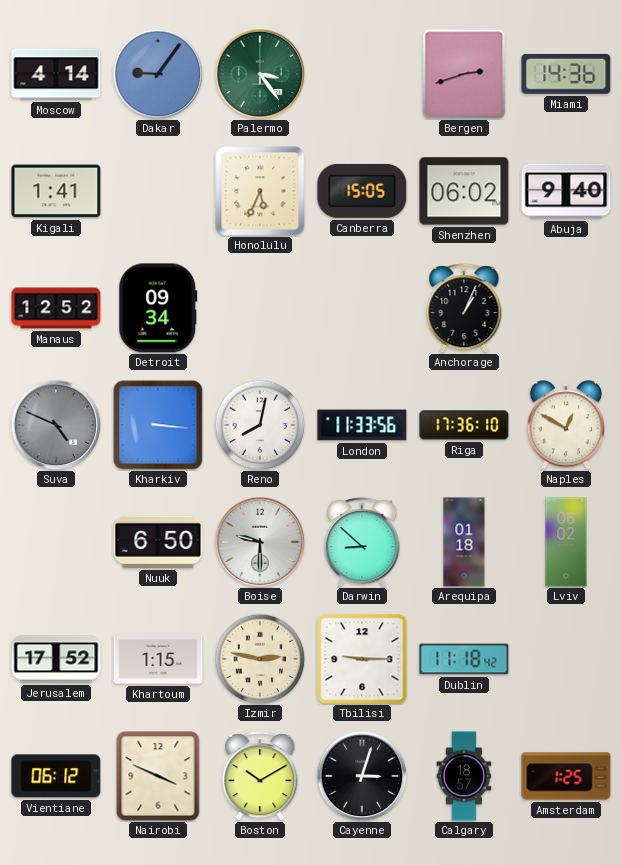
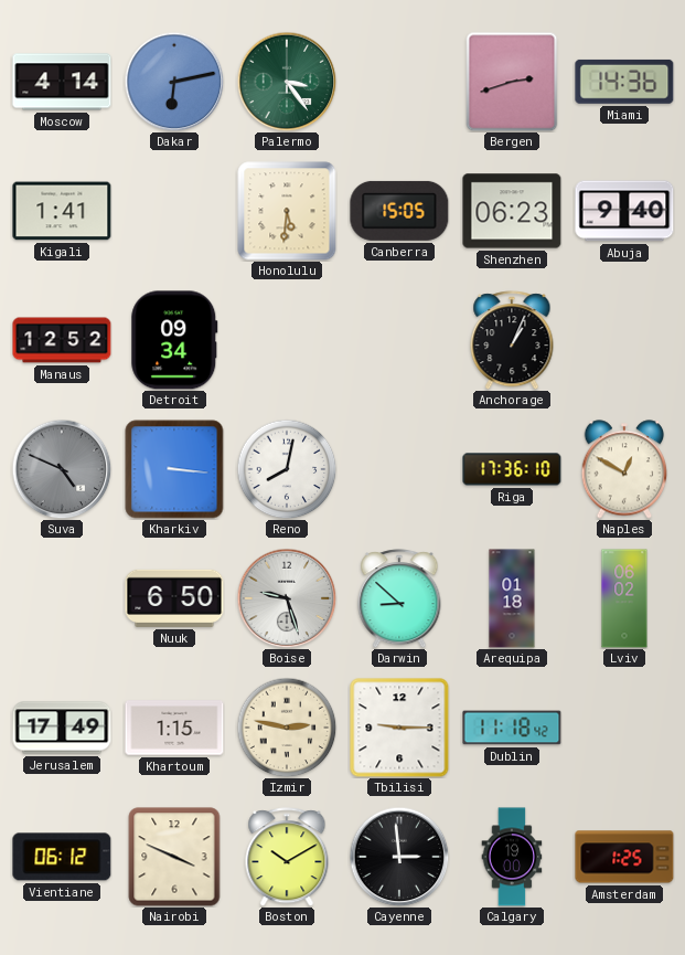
Dakar: 9:06 -> 6:13 (174, 82)
Honolulu: 5:34 -> 5:31 (287, 211)
Shenzhen: 06:02 -> 06:23 (512, 211)
London: 11:33 -> none (362, 425)
Boise: 9:30 -> 9:27 (287, 598)
Jerusalem: 17:52 -> 17:49 (62, 728)
Cayenne: 3:03 -> 2:59 (399, 857)
Calgary: 18:57 -> 19:00 (512, 857)
